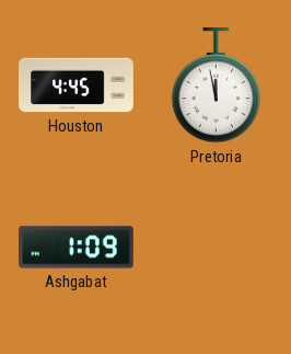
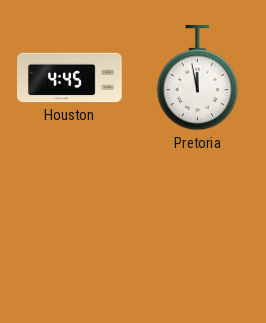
Ashgabat: 1:09 -> none (77, 248)
